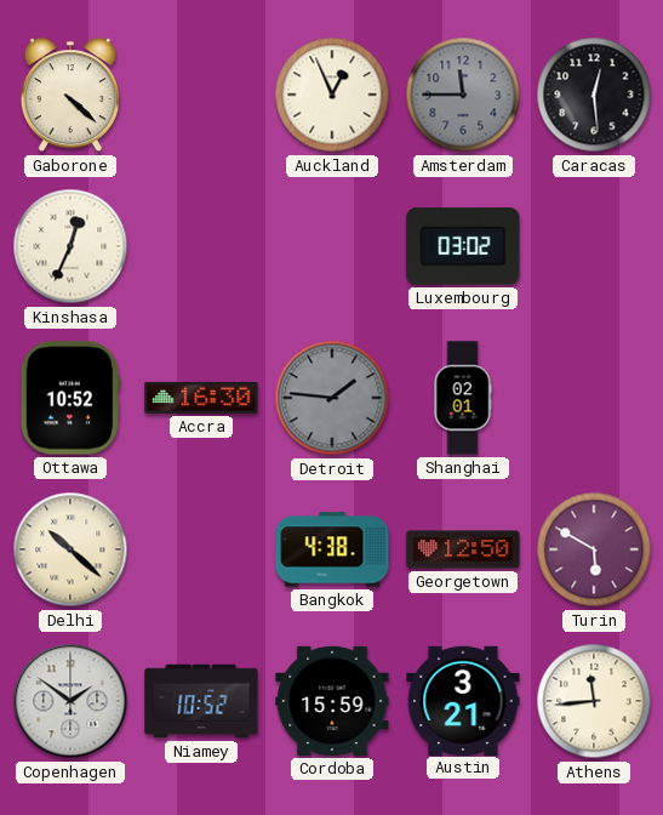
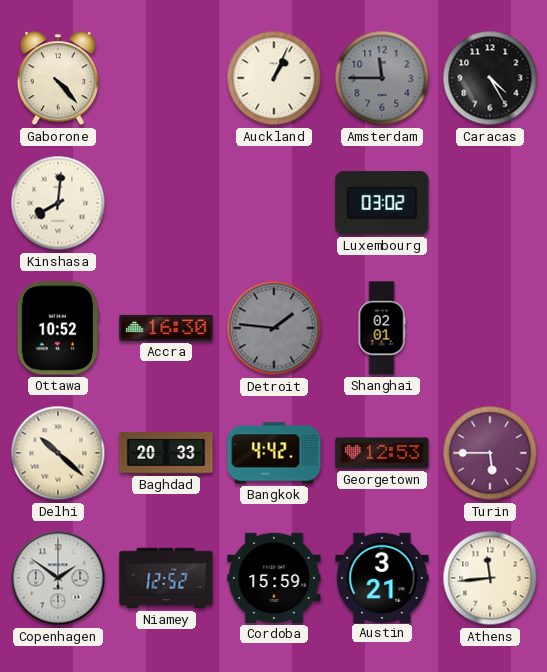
Gaborone: 4:22 -> 4:23 (58, 79)
Auckland: 12:56 -> 1:04 (274, 78)
Caracas: 12:29 -> 4:25 (490, 78)
Kinshasa: 12:34 -> 8:01 (58, 203)
Baghdad: none -> 20:33 (166, 453)
Bangkok: 4:38 -> 4:42 (274, 453)
Georgetown: 12:50 -> 12:53 (382, 453)
Turin: 5:50 -> 5:45 (490, 453)
Niamey: 10:52 -> 12:52 (166, 578)
